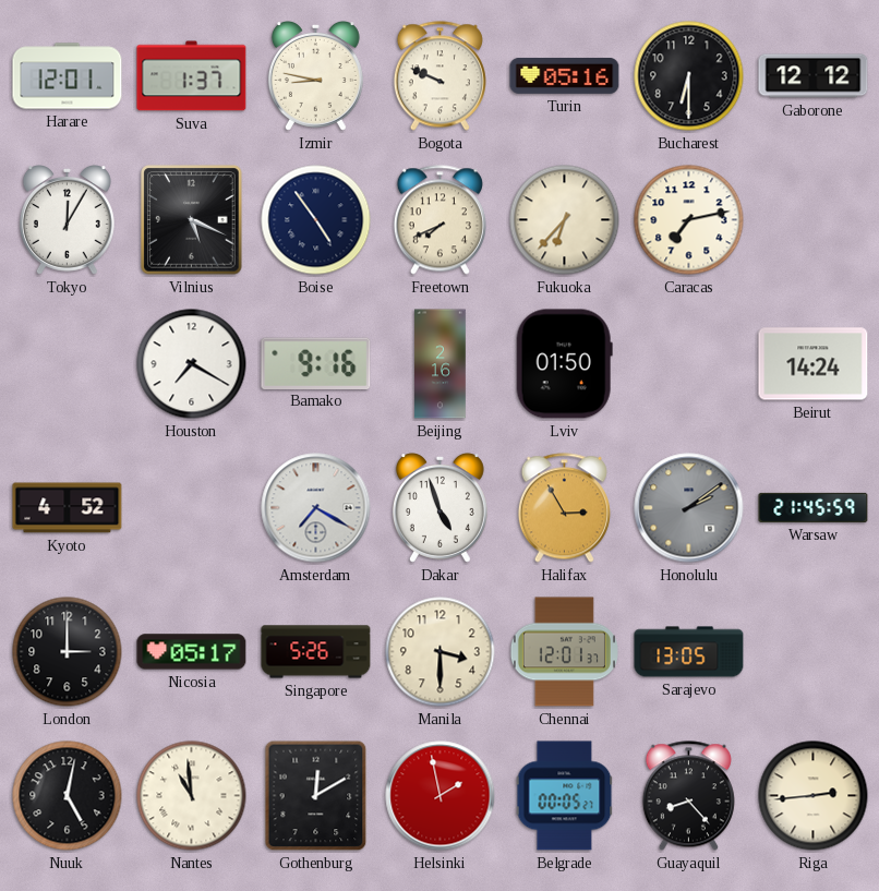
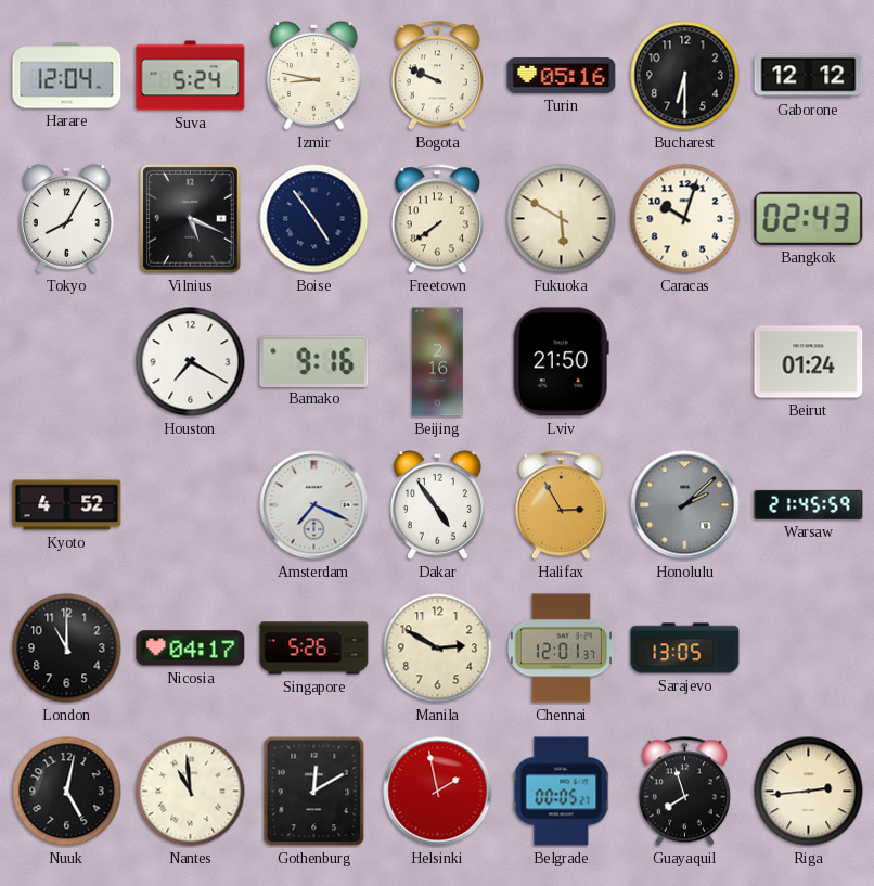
Harare: 12:01 -> 12:04 (67, 76)
Suva: 1:37 -> 5:24 (191, 76)
Tokyo: 12:05 -> 8:05 (66, 219)
Freetown: 7:41 -> 7:39 (437, 219)
Fukuoka: 6:37 -> 5:50 (562, 219)
Caracas: 7:13 -> 10:03 (685, 219)
Bangkok: none -> 02:43 (809, 218)
Lviv: 01:50 -> 21:50 (561, 362)
Beirut: 14:24 -> 01:24 (809, 362)
Amsterdam: 7:20 -> 7:19 (314, 505)
Dakar: 4:57 -> 4:54 (437, 505)
Honolulu: 2:09 -> 2:08 (685, 505)
London: 3:00 -> 11:00 (67, 649)
Nicosia: 05:17 -> 04:17 (191, 649)
Manila: 3:30 -> 2:50 (438, 649)
Guayaquil: 8:23 -> 7:57 (684, 792)
